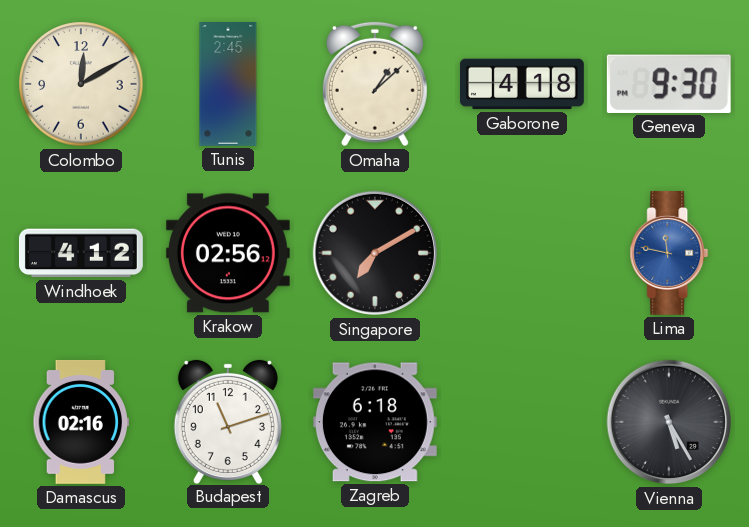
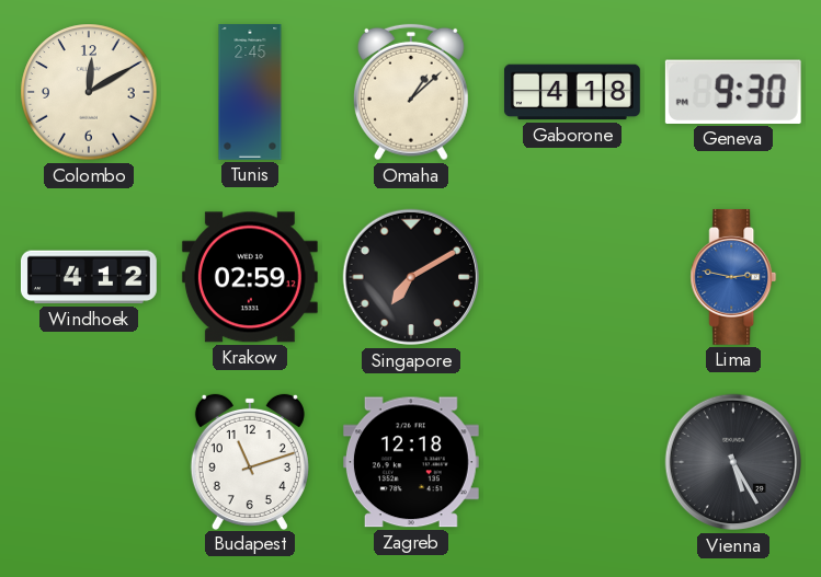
Krakow: 02:56 -> 02:59 (250, 277)
Lima: 11:47 -> 2:47 (733, 277)
Damascus: 02:16 -> none (81, 422)
Zagreb: 6:18 -> 12:18 (411, 462)
